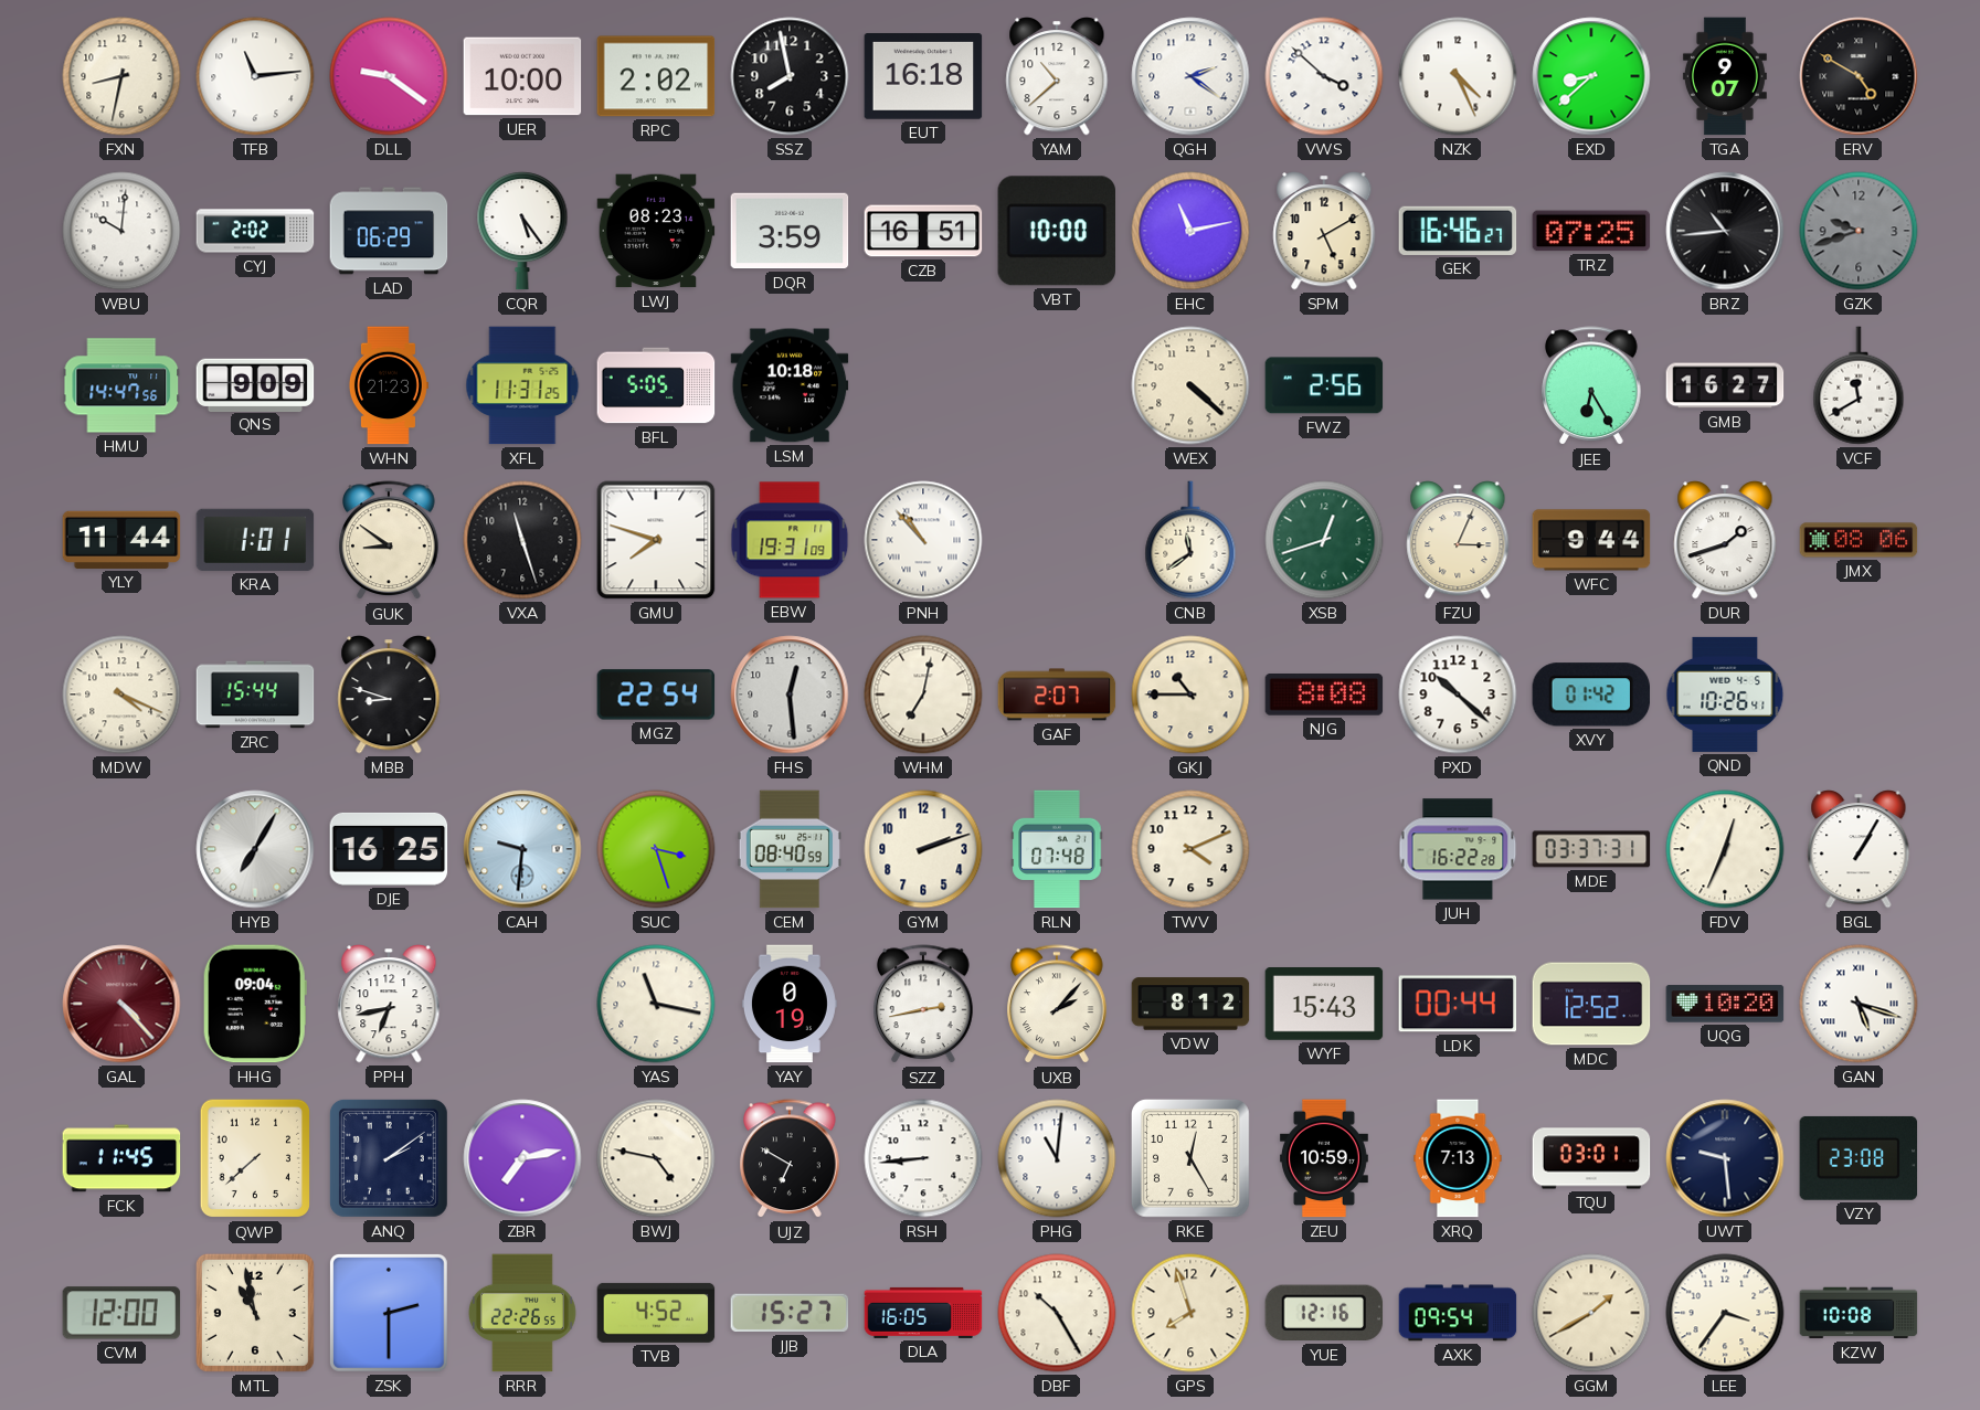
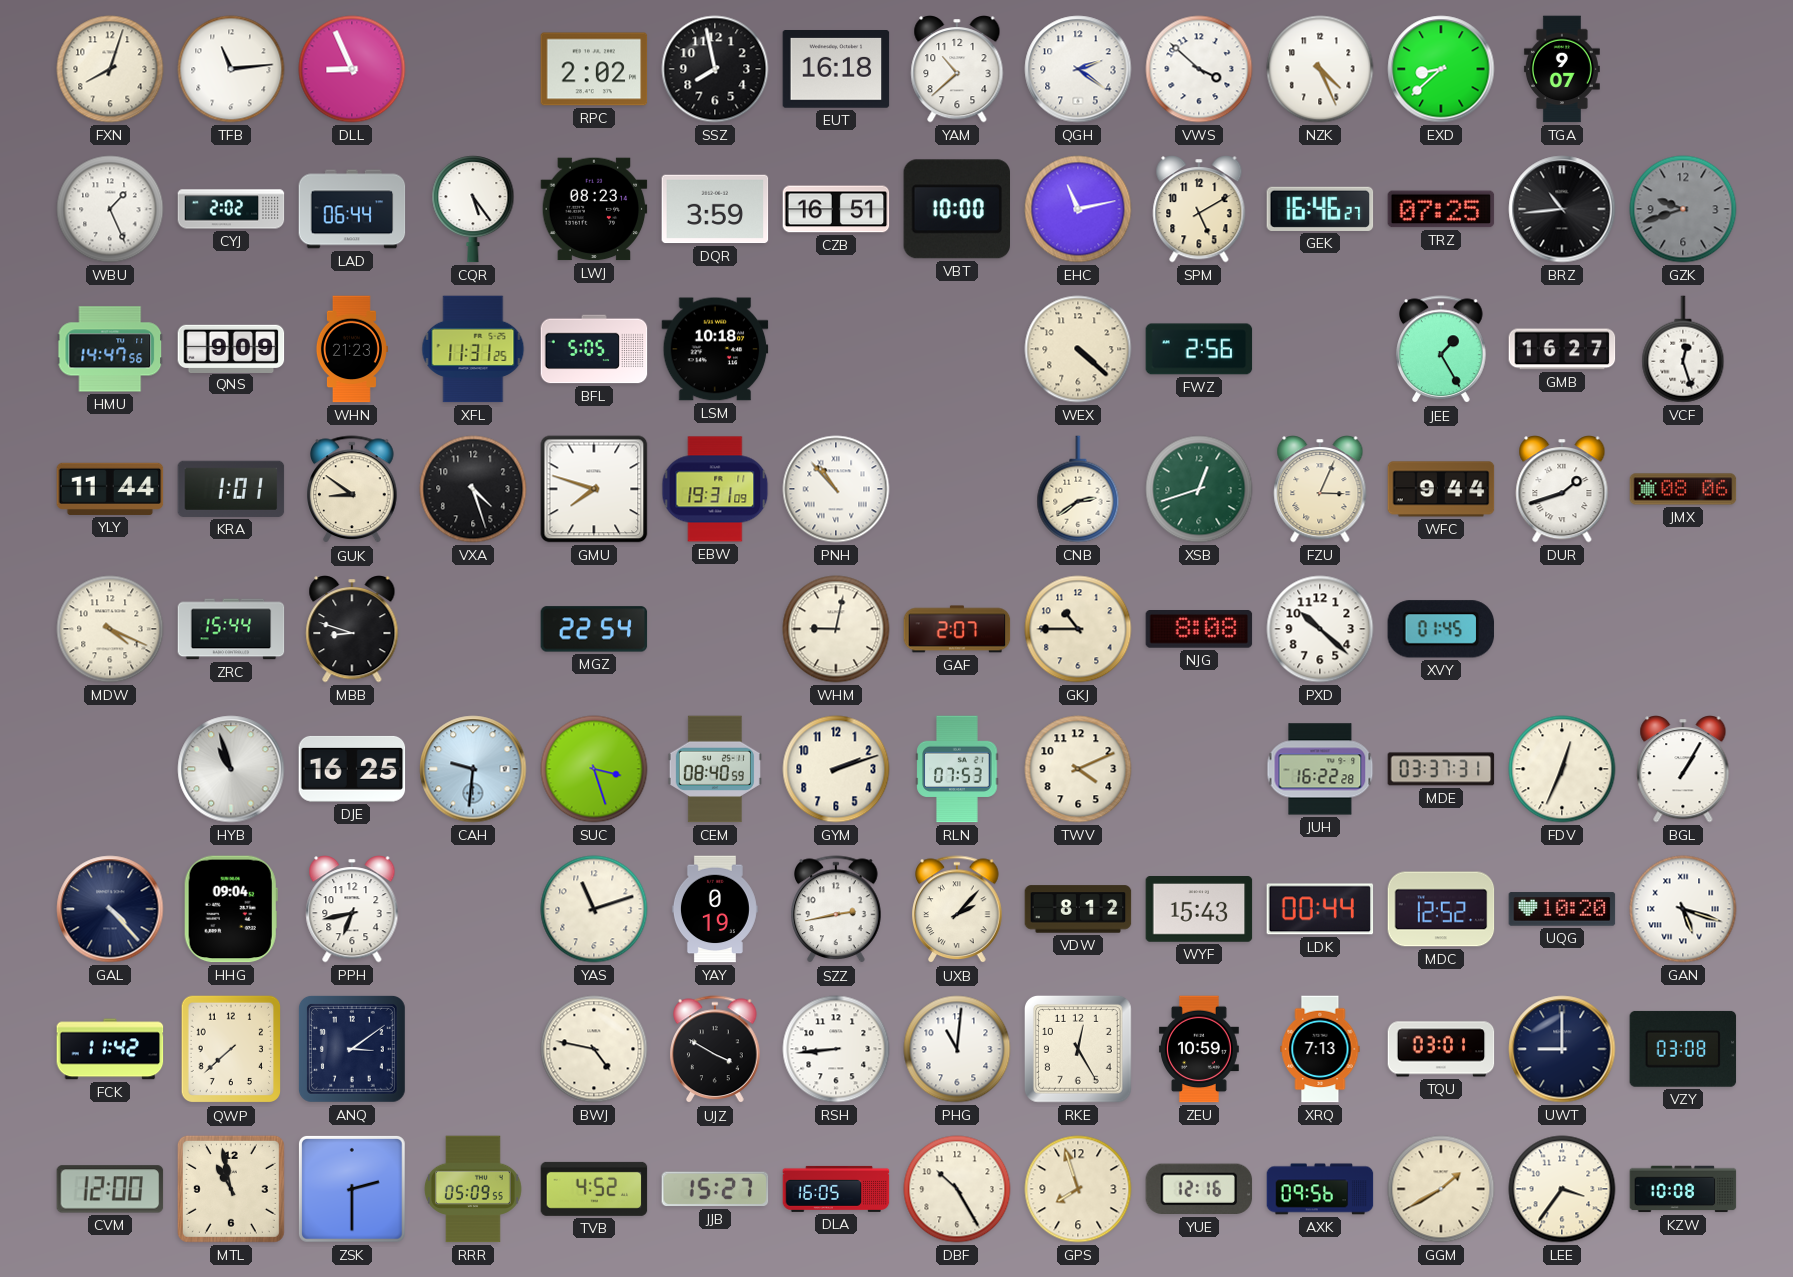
FXN: 8:32 -> 8:03 (110, 69)
DLL: 9:21 -> 8:56 (352, 69)
UER: 10:00 -> none (522, 76)
ERV: 4:50 -> none (1859, 76)
WBU: 10:01 -> 1:26 (110, 209)
LAD: 06:29 -> 06:44 (352, 209)
JEE: 6:25 -> 1:25 (1441, 350)
VCF: 11:40 -> 12:27 (1683, 349)
VXA: 11:27 -> 4:27 (473, 489)
CNB: 11:39 -> 2:39 (1078, 489)
FHS: 12:29 -> none (790, 695)
WHM: 7:02 -> 9:02 (836, 629)
XVY: 01:42 -> 01:45 (1441, 629)
QND: 10:26 -> none (1725, 695)
HYB: 7:05 -> 10:57 (231, 769)
RLN: 07:48 -> 07:53 (957, 769)
GAL dial: burgundy -> navy (110, 909)
YAS: 11:17 -> 11:12 (594, 909)
FCK: 11:45 -> 11:42 (110, 1049)
ANQ: 2:09 -> 3:09 (352, 1049)
ZBR: 7:13 -> none (522, 1158)
UJZ: 6:50 -> 3:50 (715, 1050)
UWT: 9:29 -> 9:00 (1562, 1049)
VZY: 23:08 -> 03:08 (1683, 1049)
RRR: 22:26 -> 05:09 (473, 1189)
AXK: 09:54 -> 09:56 (1320, 1189)
